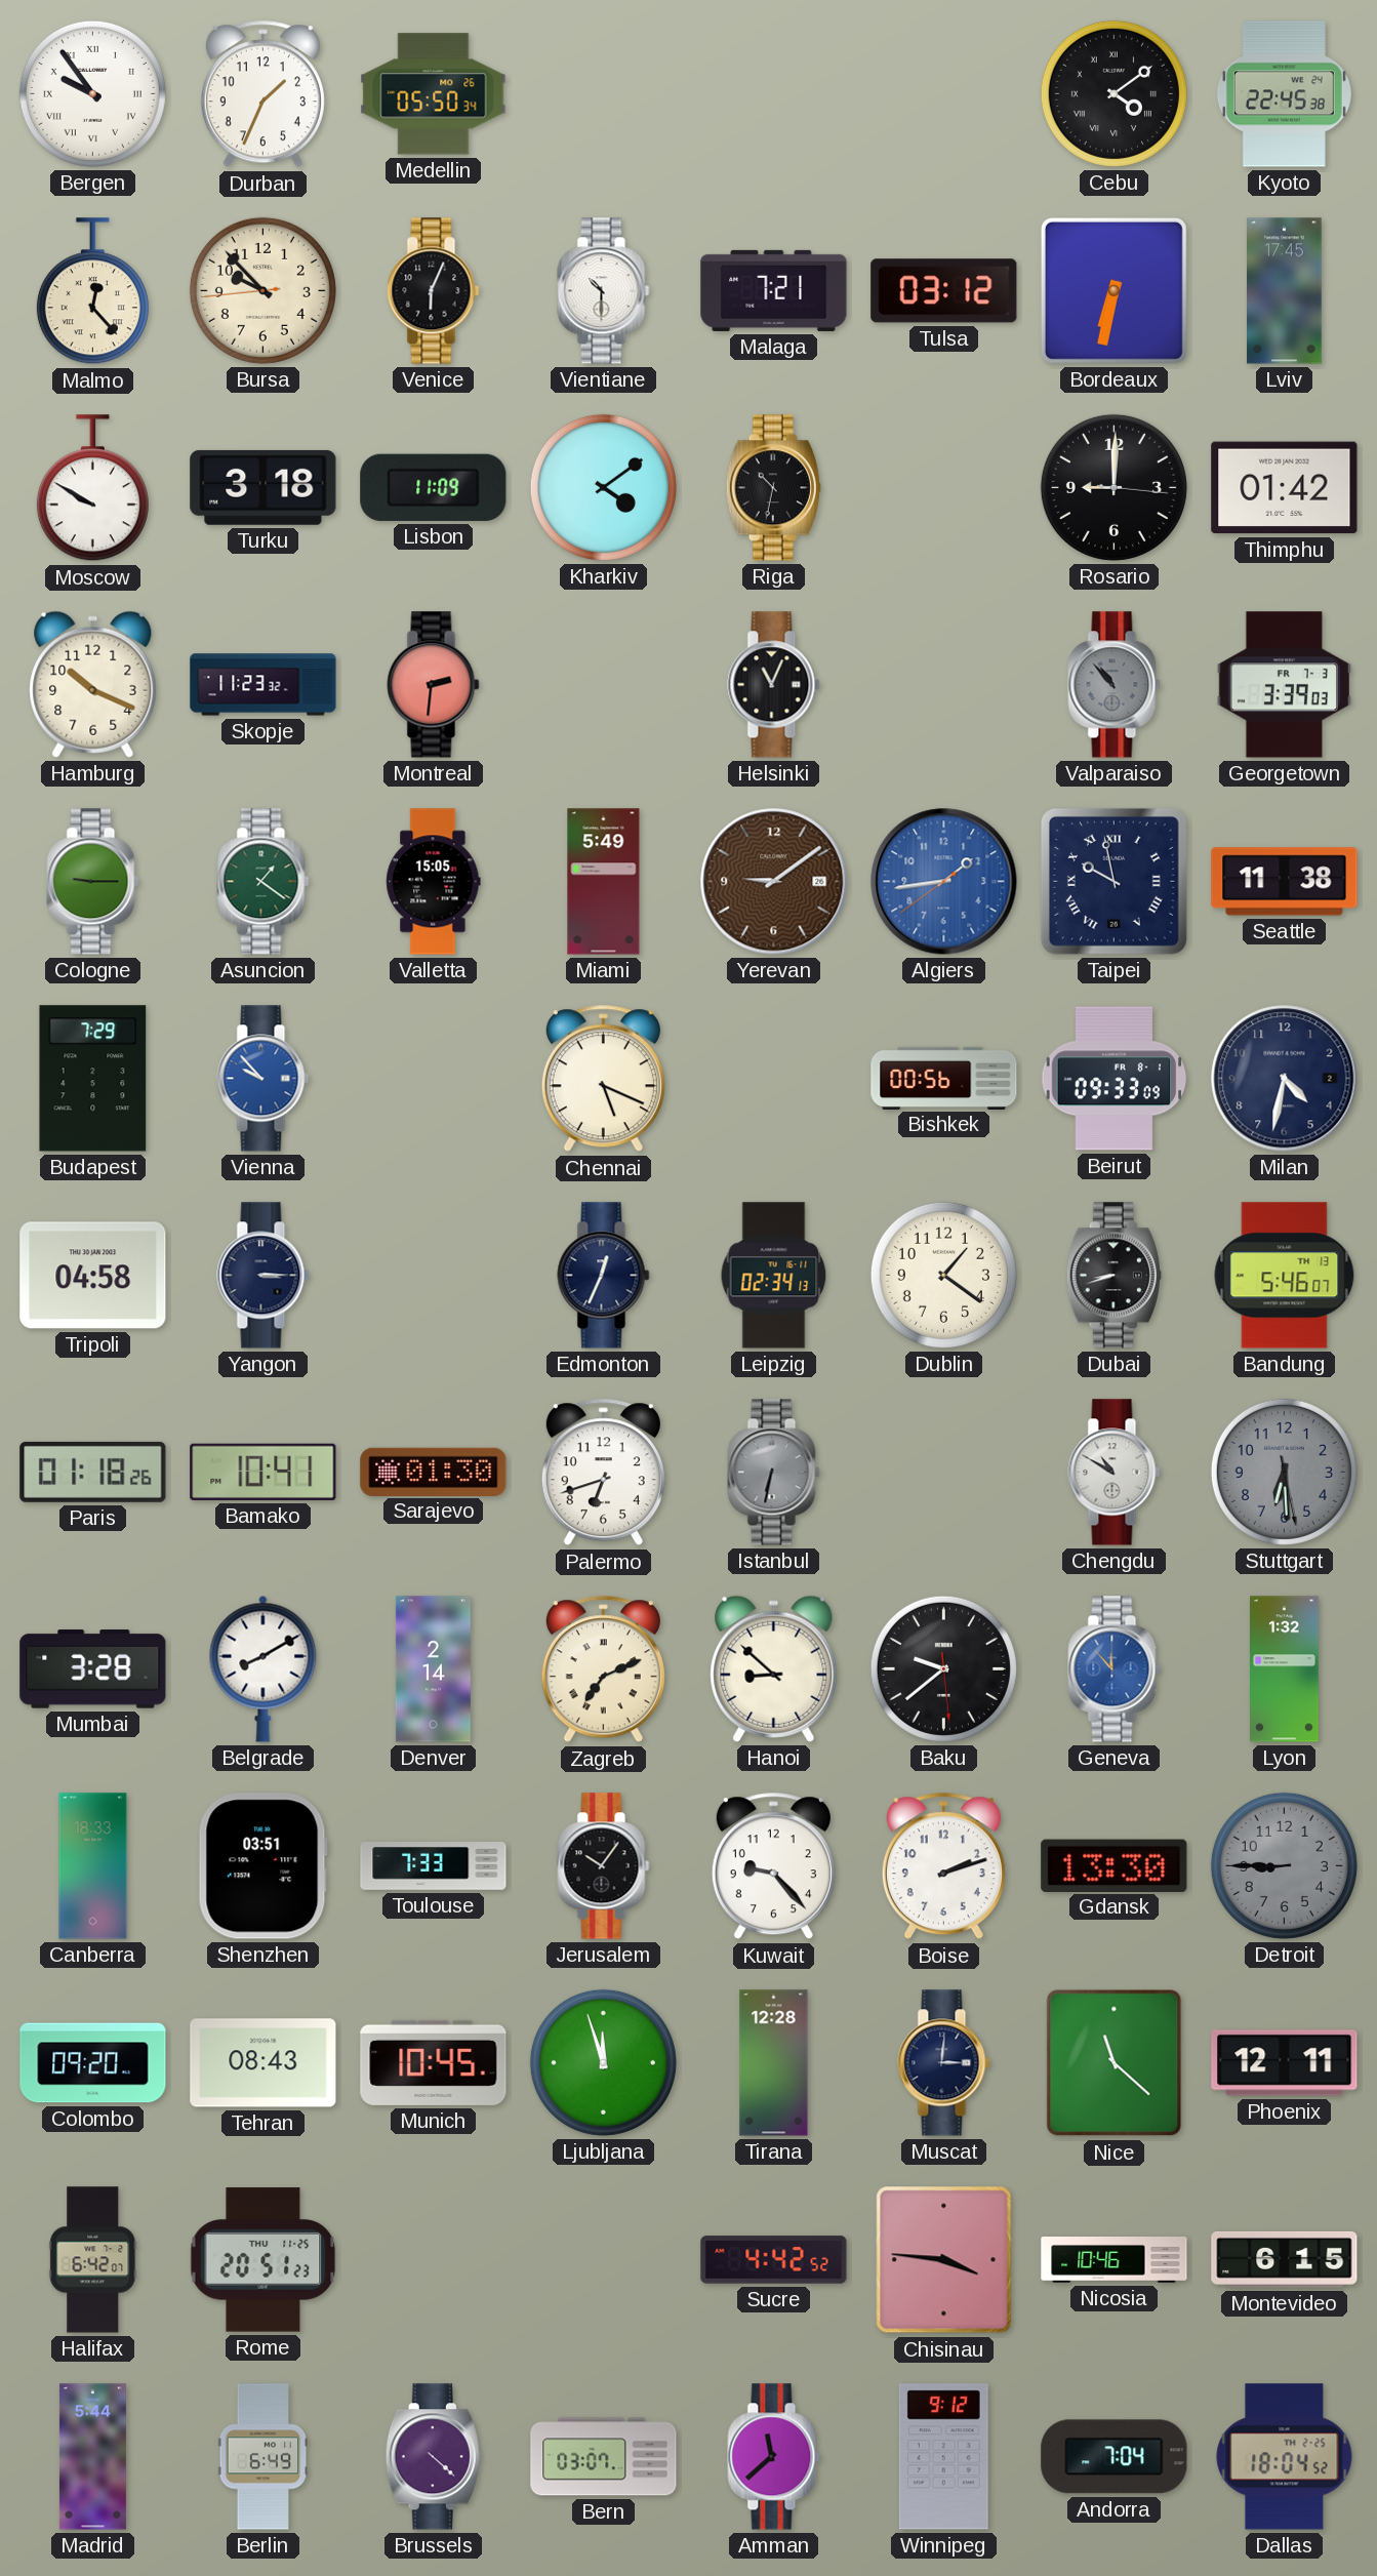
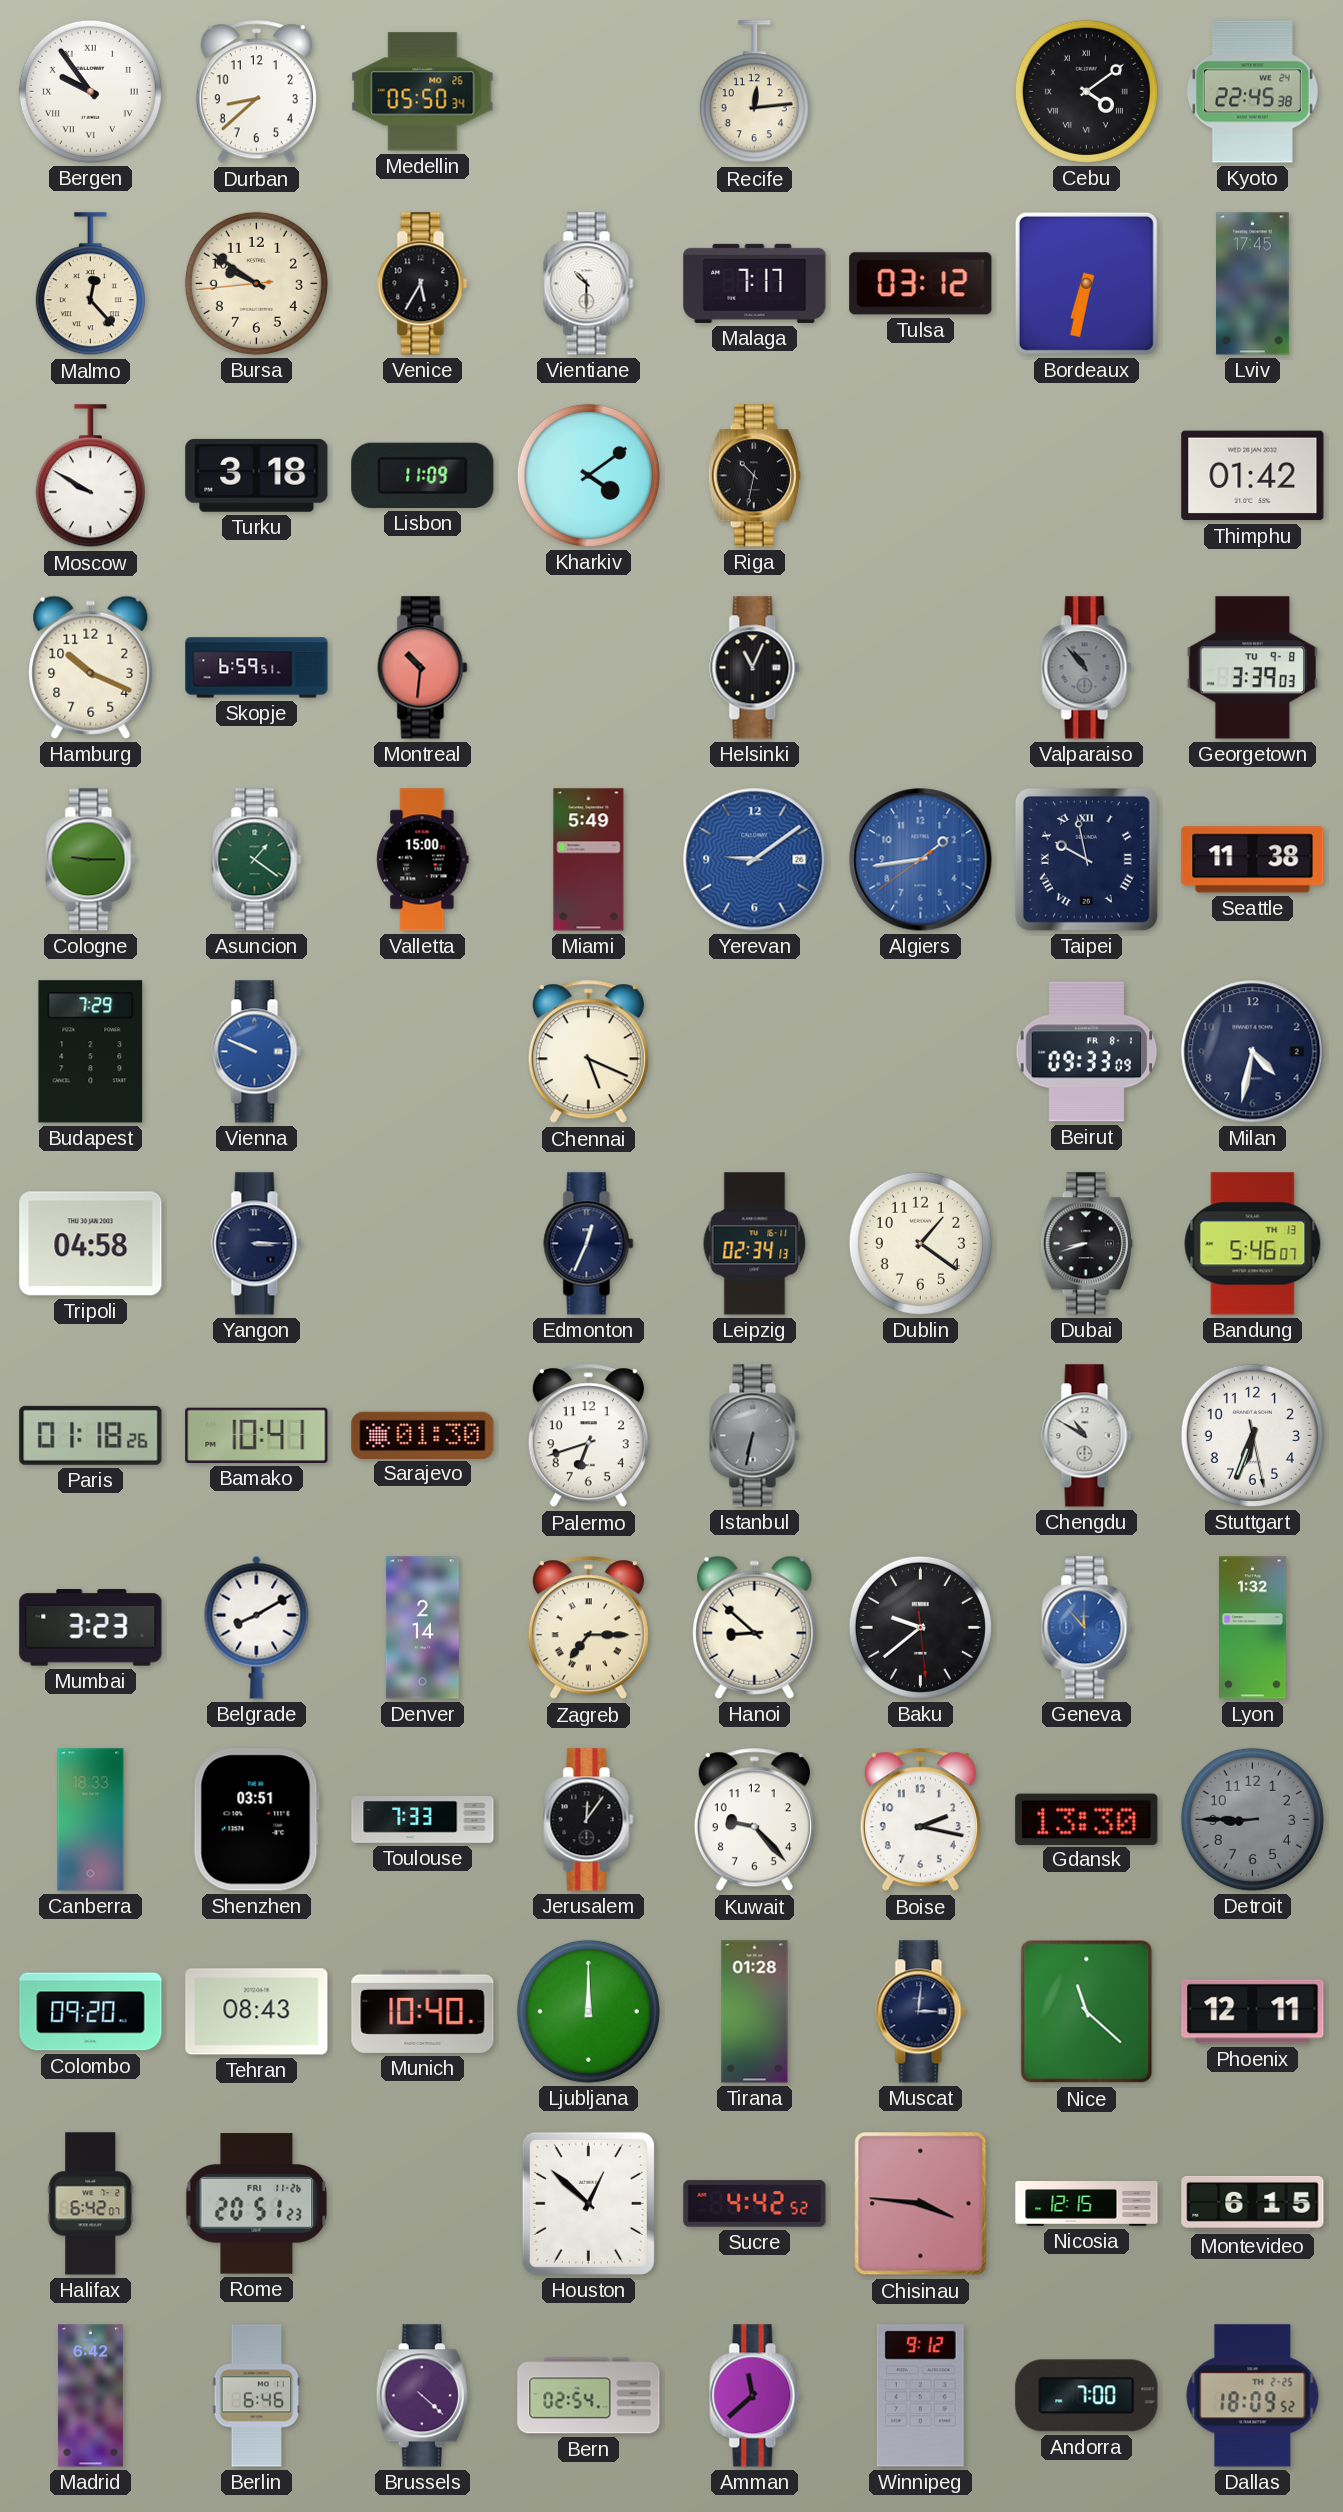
Durban: 1:34 -> 8:38 (256, 92)
Recife: none -> 12:14 (754, 92)
Bursa: 9:52 -> 9:50 (256, 283)
Venice: 6:04 -> 5:35 (423, 284)
Malaga: 7:21 -> 7:17 (755, 283)
Rosario: 9:00 -> none (1113, 487)
Skopje: 11:23 -> 6:59 (257, 668)
Montreal: 2:31 -> 10:31 (423, 668)
Georgetown date: FR 7-3 -> TU 9-8 (1252, 668)
Valletta: 15:05 -> 15:00 (423, 860)
Yerevan dial: brown -> blue (755, 860)
Vienna: 9:53 -> 9:49 (257, 1052)
Bishkek: 00:56 -> none (944, 1078)
Stuttgart: 6:29 -> 6:33 (1252, 1435)
Stuttgart dial: grey -> white (1252, 1435)
Mumbai: 3:28 -> 3:23 (91, 1628)
Zagreb: 7:11 -> 7:15 (588, 1628)
Jerusalem: 10:06 -> 12:06 (589, 1820)
Boise: 2:12 -> 2:17 (920, 1820)
Munich: 10:45 -> 10:40 (423, 2011)
Ljubljana: 11:57 -> 12:00 (588, 2011)
Tirana: 12:28 -> 01:28 (755, 2012)
Rome date: THU 11-25 -> FRI 11-26 (257, 2204)
Houston: none -> 12:52 (588, 2203)
Nicosia: 10:46 -> 12:15 (1087, 2204)
Madrid: 5:44 -> 6:42 (90, 2396)
Berlin: 6:49 -> 6:46 (257, 2396)
Bern: 03:07 -> 02:54 (589, 2396)
Andorra: 7:04 -> 7:00 (1087, 2396)
Dallas: 18:04 -> 18:09 (1253, 2396)
